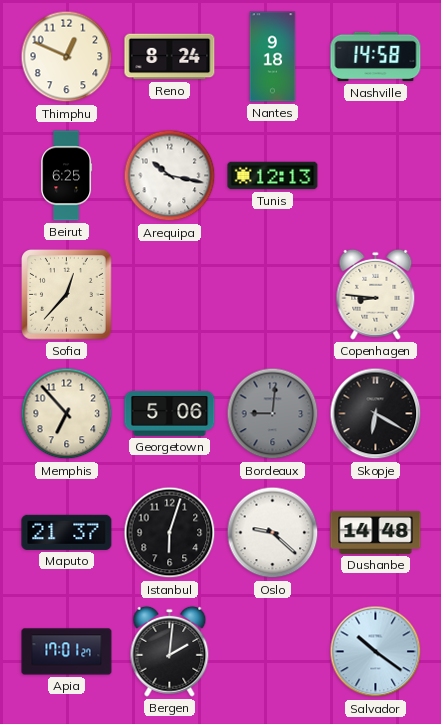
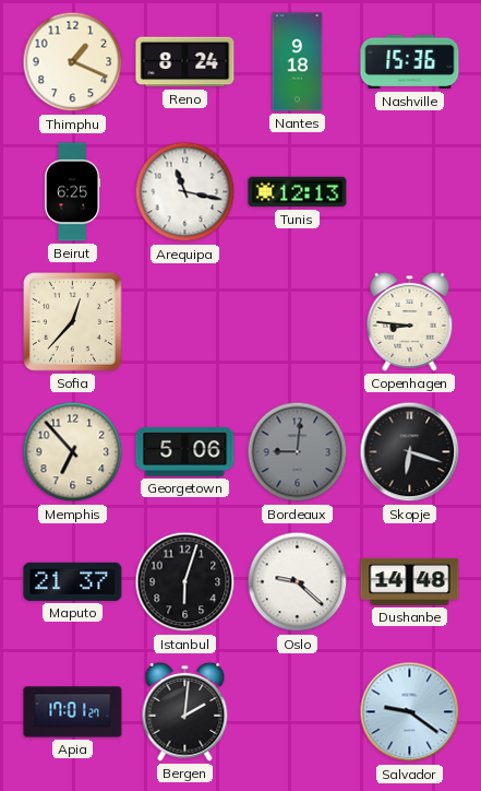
Thimphu: 12:49 -> 1:19 (73, 62)
Nashville: 14:58 -> 15:36 (410, 62)
Arequipa: 10:17 -> 11:17 (185, 192)
Skopje: 6:20 -> 6:18 (410, 452)
Salvador: 10:21 -> 9:21 (410, 712)
